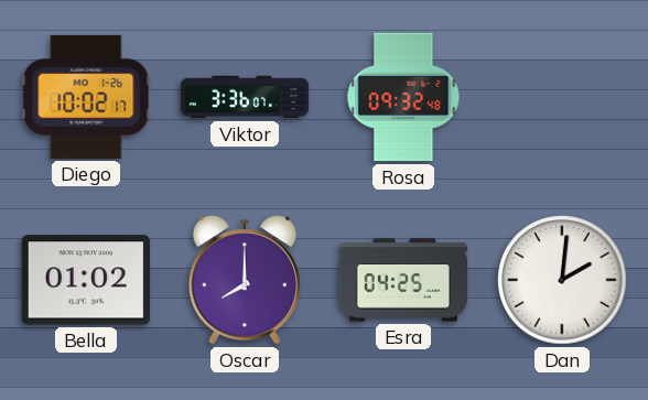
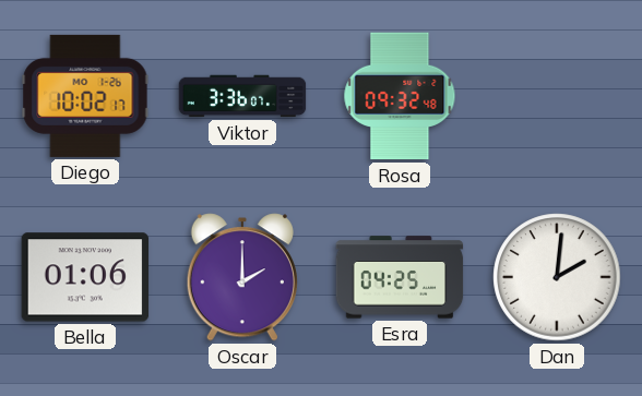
Bella: 01:02 -> 01:06 (85, 277)
Oscar: 8:00 -> 2:00 (242, 277)
